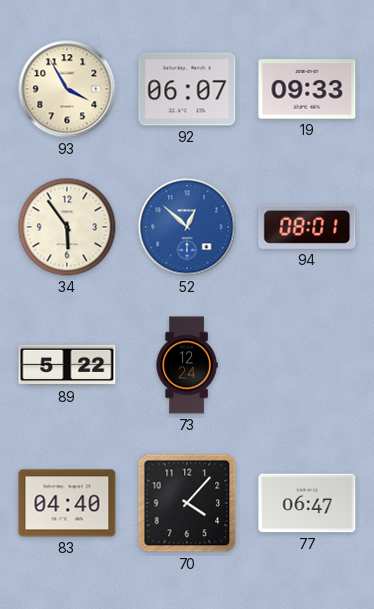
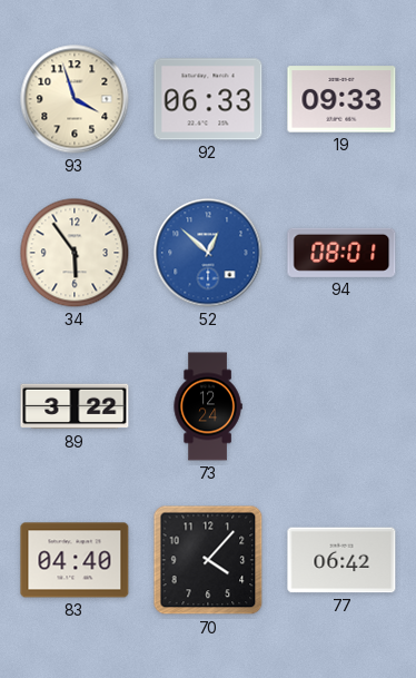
93: 3:55 -> 3:57 (75, 99)
92: 06:07 -> 06:33 (208, 99)
89: 5:22 -> 3:22 (75, 406)
77: 06:47 -> 06:42 (341, 560)
